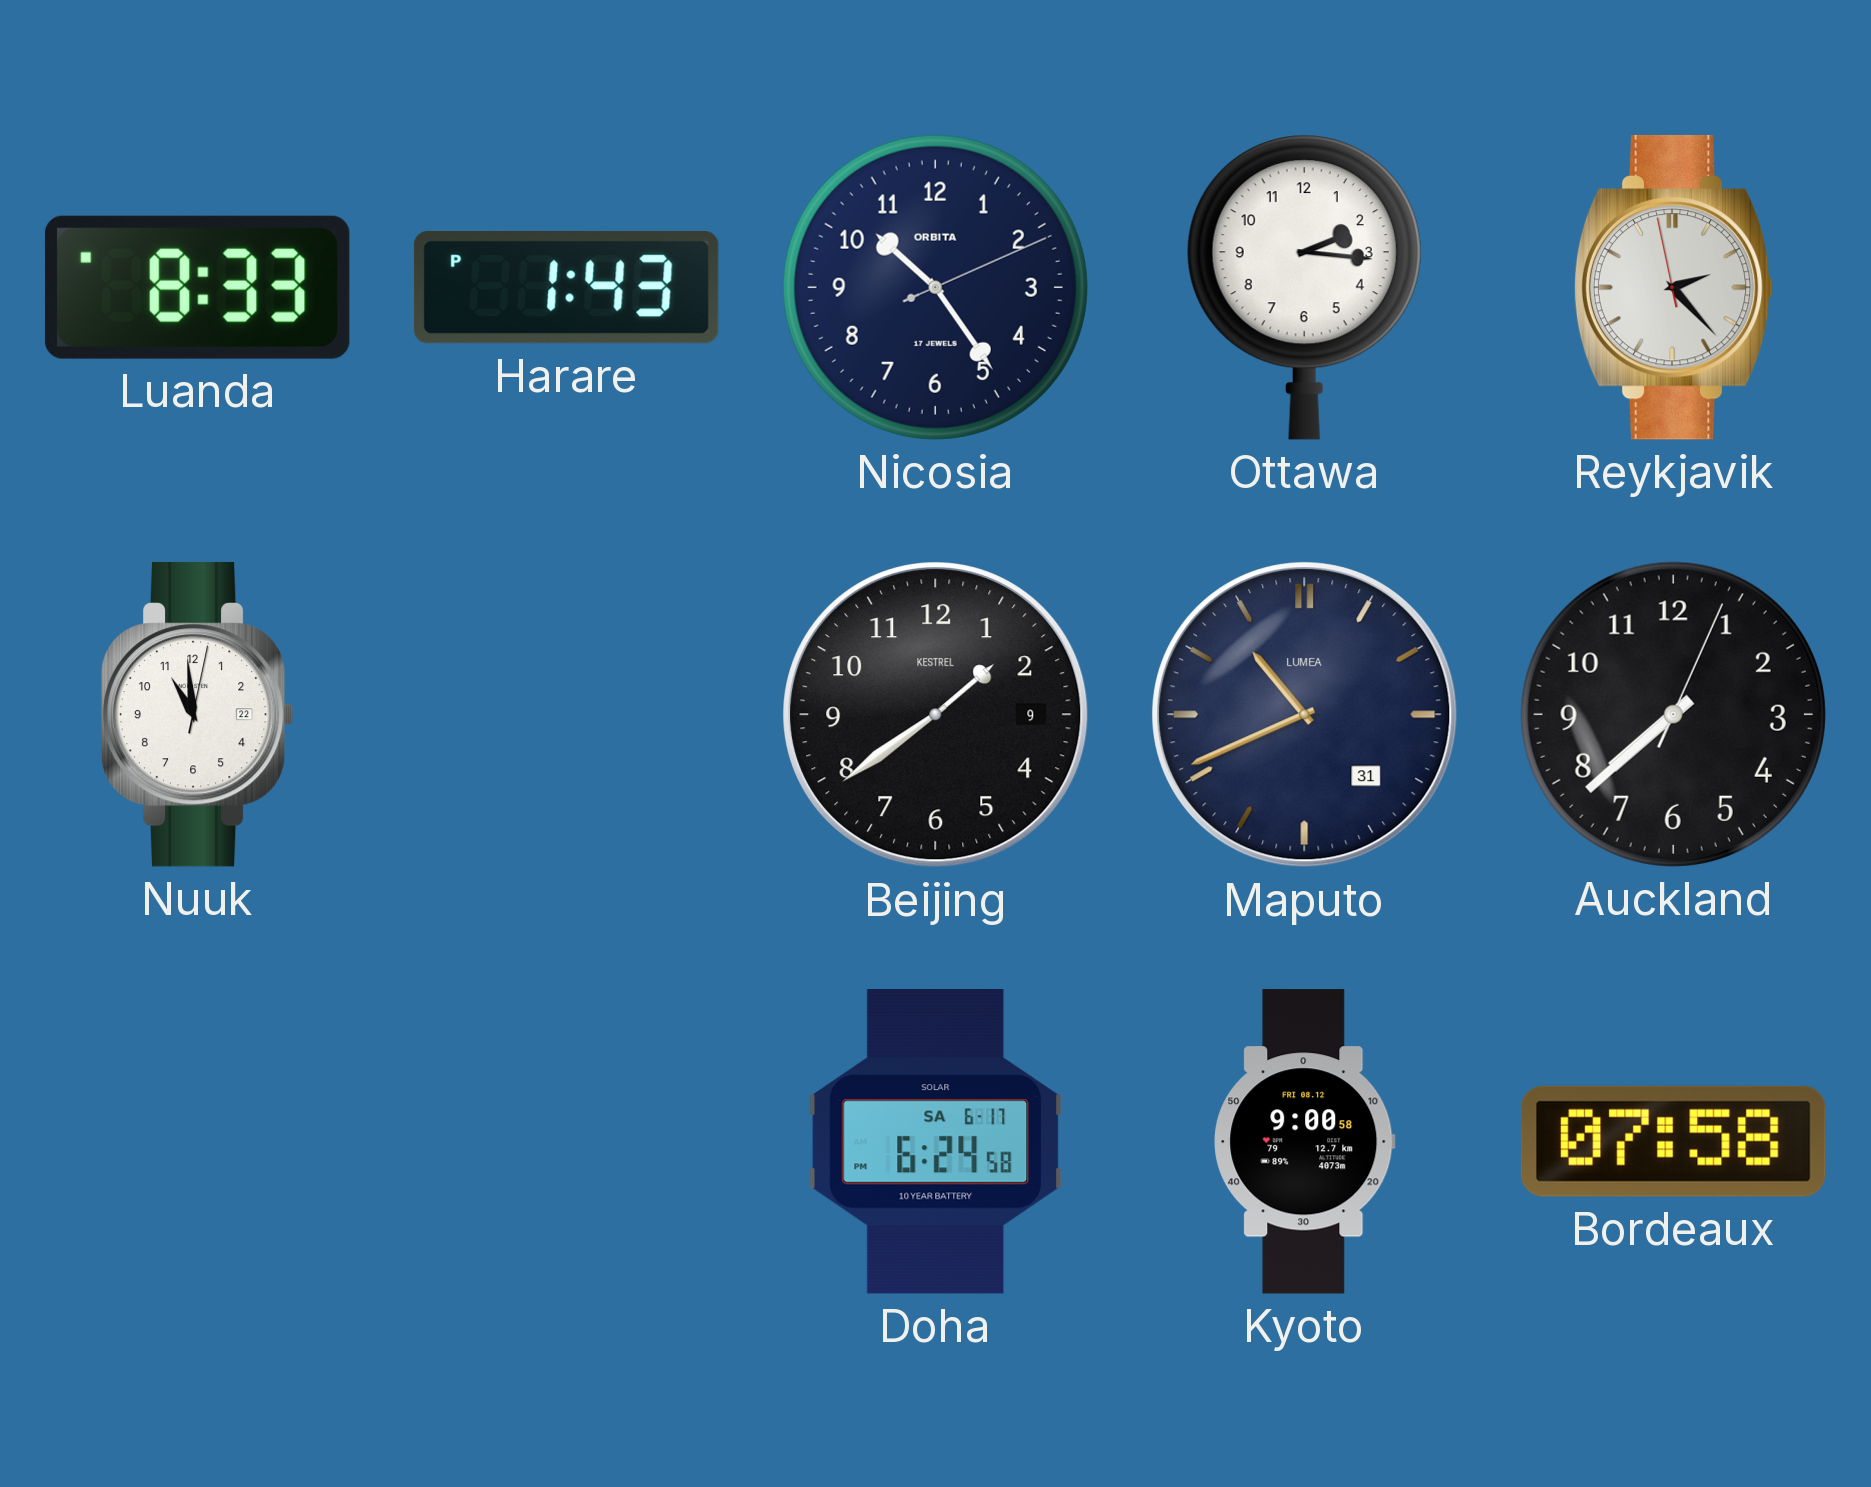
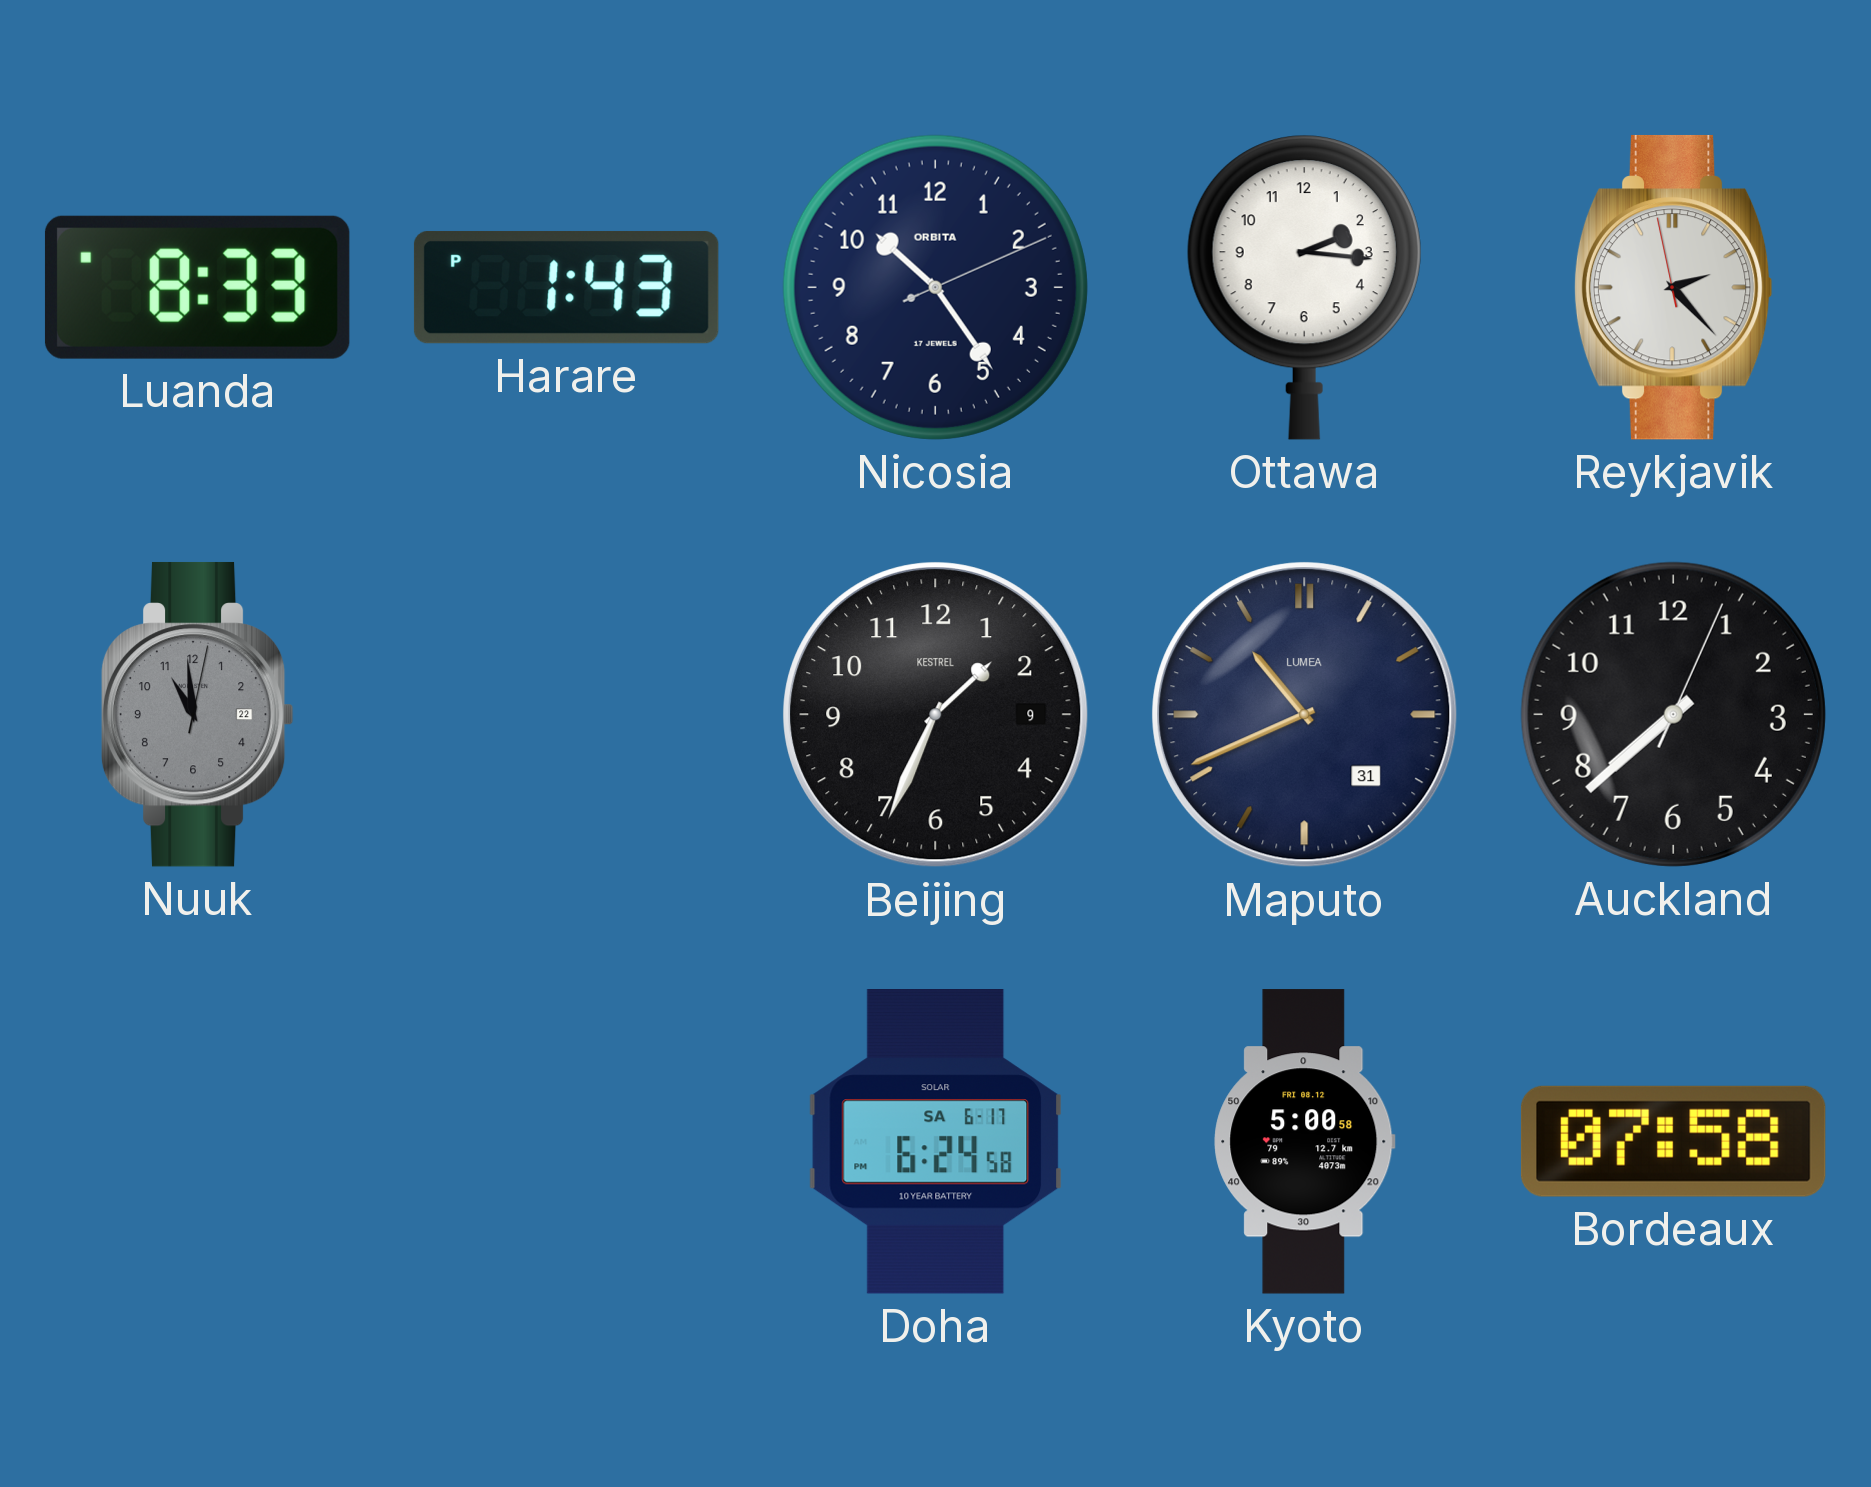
Nuuk dial: white -> grey (197, 714)
Beijing: 1:39 -> 1:34 (936, 715)
Kyoto: 9:00 -> 5:00 (1305, 1142)
